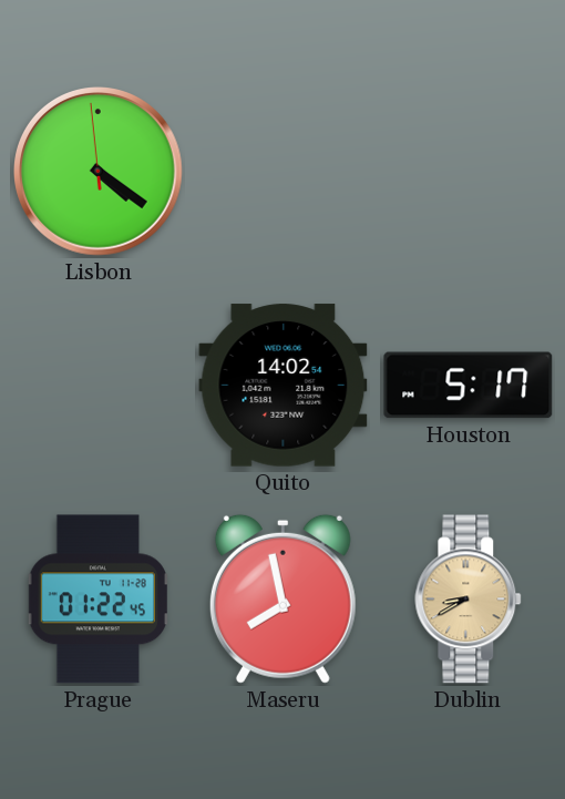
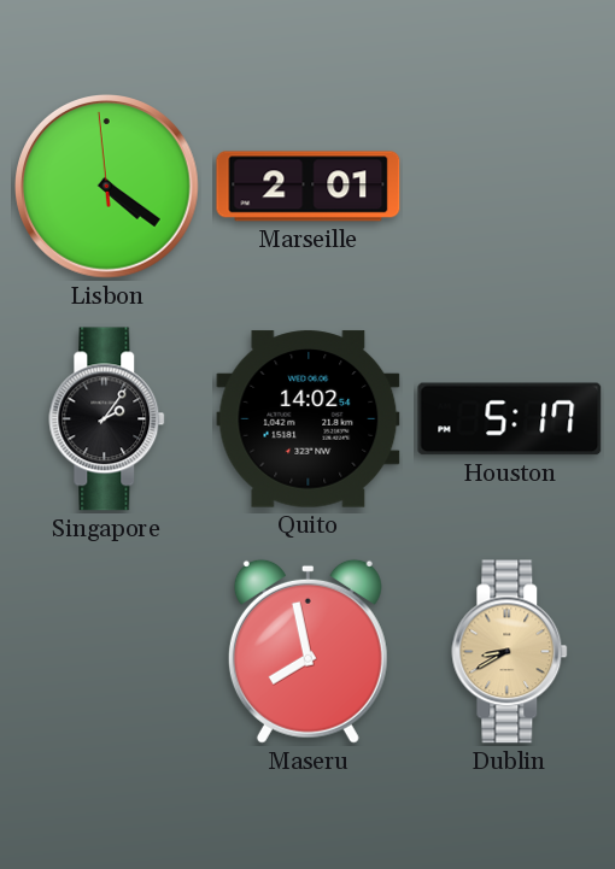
Marseille: none -> 2:01 (309, 187)
Singapore: none -> 2:06 (107, 419)
Prague: 01:22 -> none (97, 600)
